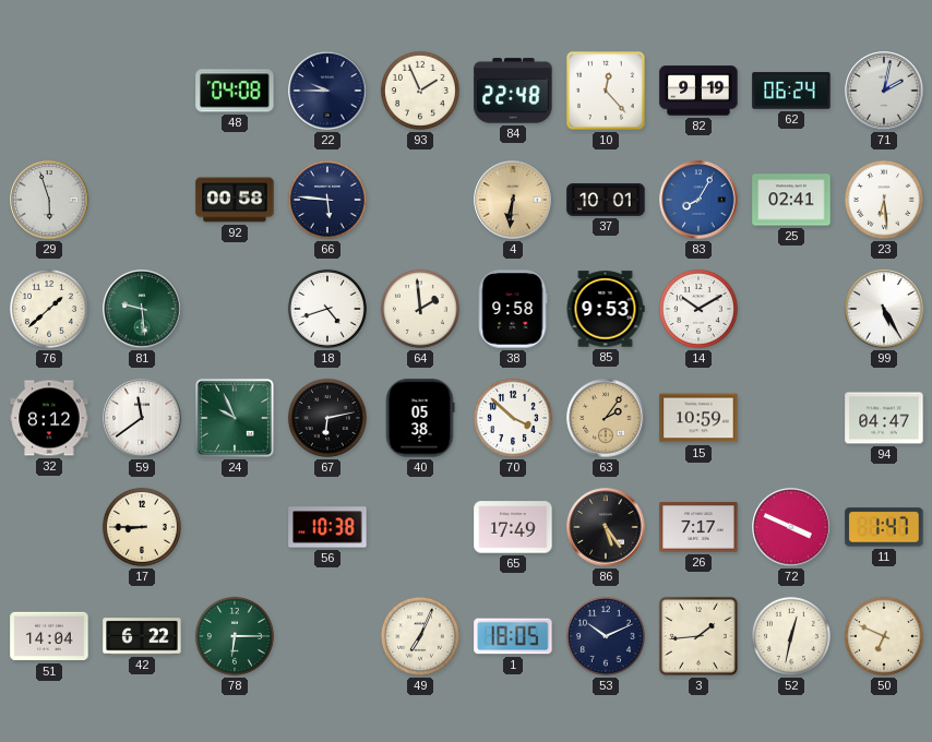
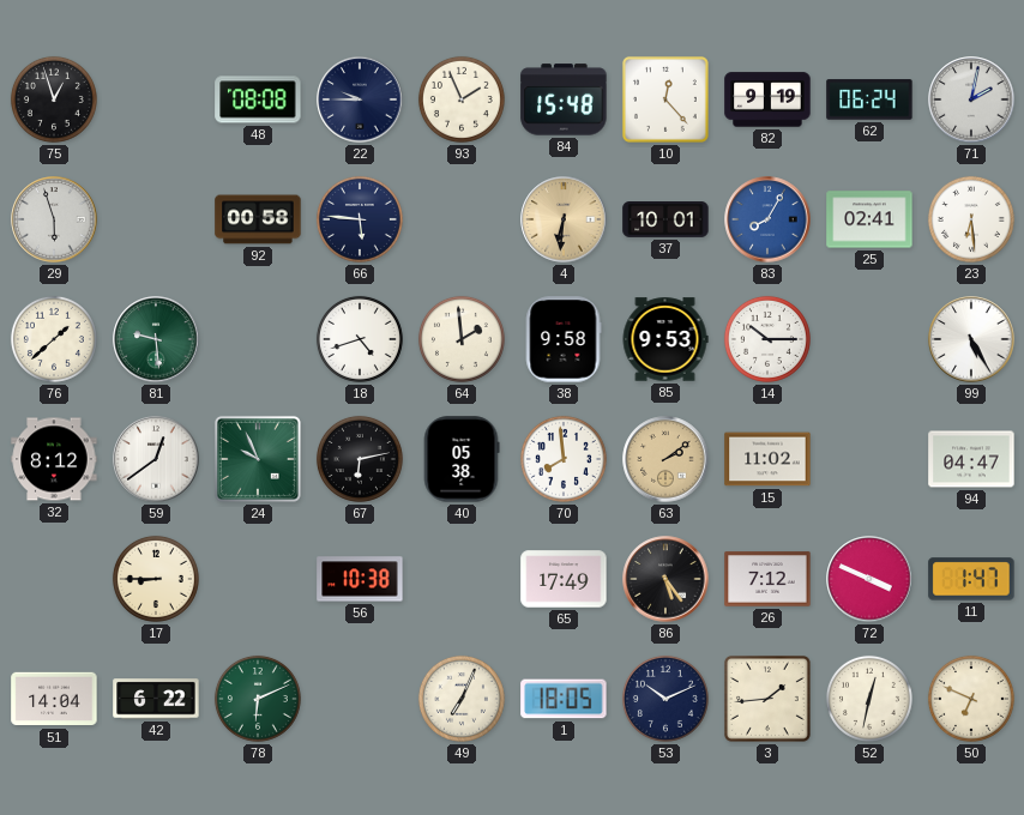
75: none -> 12:57 (54, 99)
48: 04:08 -> 08:08 (258, 99)
84: 22:48 -> 15:48 (564, 99)
14: 10:10 -> 10:15 (767, 339)
59: 11:39 -> 12:39 (156, 459)
70: 3:52 -> 7:59 (564, 459)
63: 2:06 -> 2:09 (665, 459)
15: 10:59 -> 11:02 (767, 459)
26: 7:17 -> 7:12 (767, 579)
78: 6:15 -> 6:11 (258, 699)
